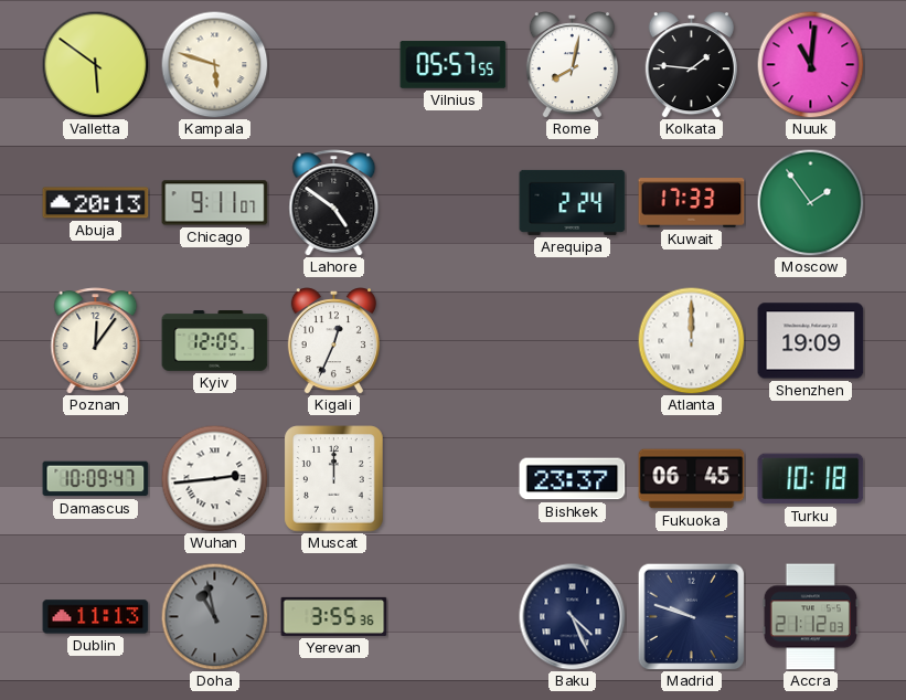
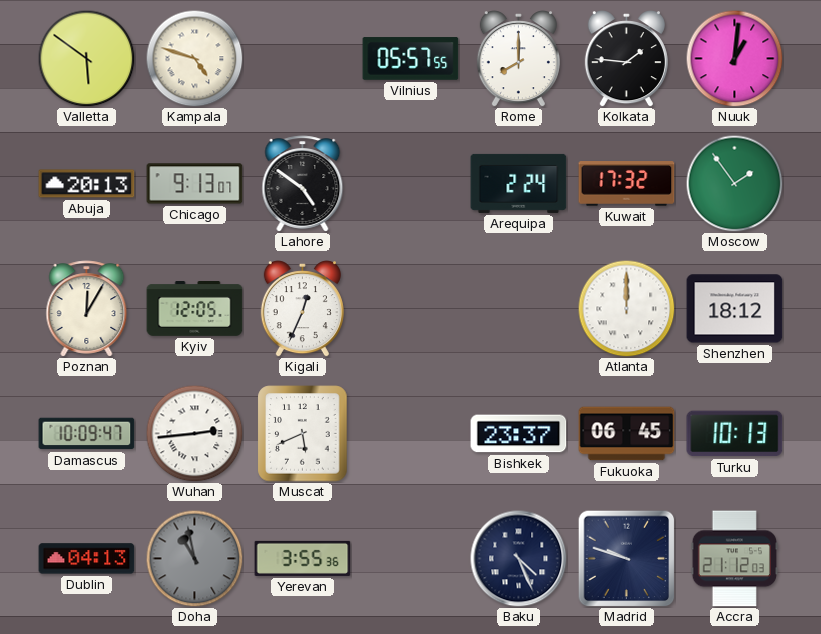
Kampala: 5:48 -> 4:48 (194, 58)
Rome: 8:02 -> 8:00 (518, 59)
Nuuk: 11:01 -> 1:01 (734, 58)
Chicago: 9:11 -> 9:13 (195, 184)
Kuwait: 17:33 -> 17:32 (627, 184)
Poznan: 12:06 -> 12:05 (87, 309)
Shenzhen: 19:09 -> 18:12 (735, 309)
Muscat: 12:00 -> 5:41 (303, 434)
Turku: 10:18 -> 10:13 (735, 434)
Dublin: 11:13 -> 04:13 (87, 559)
